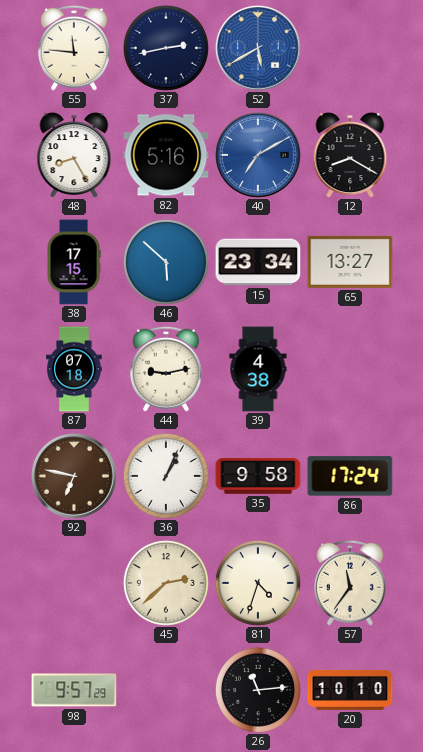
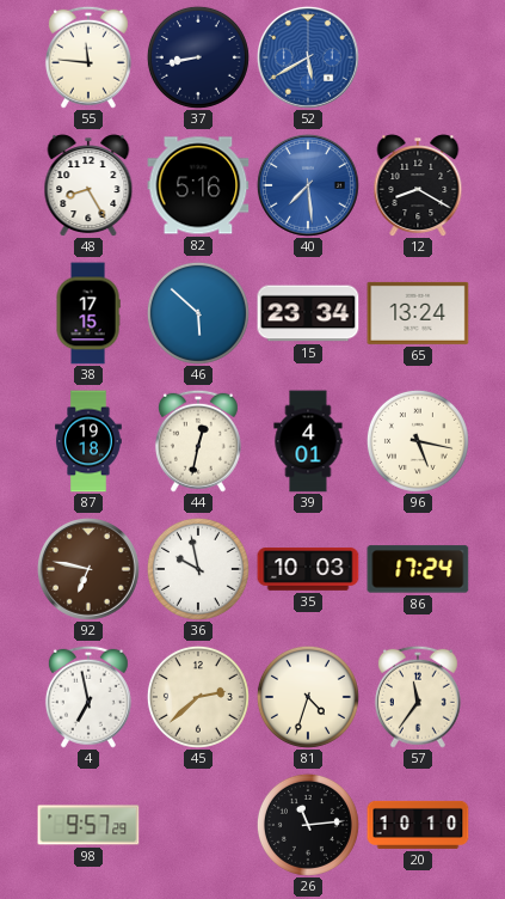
37: 2:43 -> 8:43 (198, 57)
40: 7:10 -> 7:29 (308, 185)
65: 13:27 -> 13:24 (418, 313)
87: 07:18 -> 19:18 (90, 441)
44: 9:13 -> 12:32 (198, 441)
39: 4:38 -> 4:01 (308, 441)
96: none -> 5:17 (418, 441)
36: 1:04 -> 9:58 (198, 569)
35: 9:58 -> 10:03 (308, 569)
4: none -> 6:58 (88, 697)
